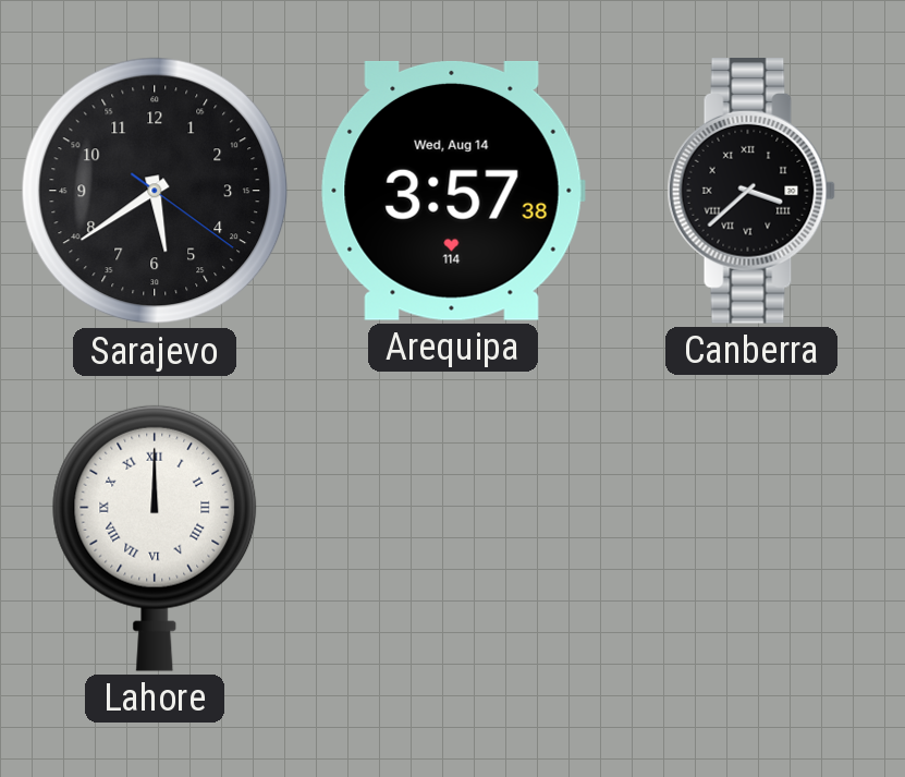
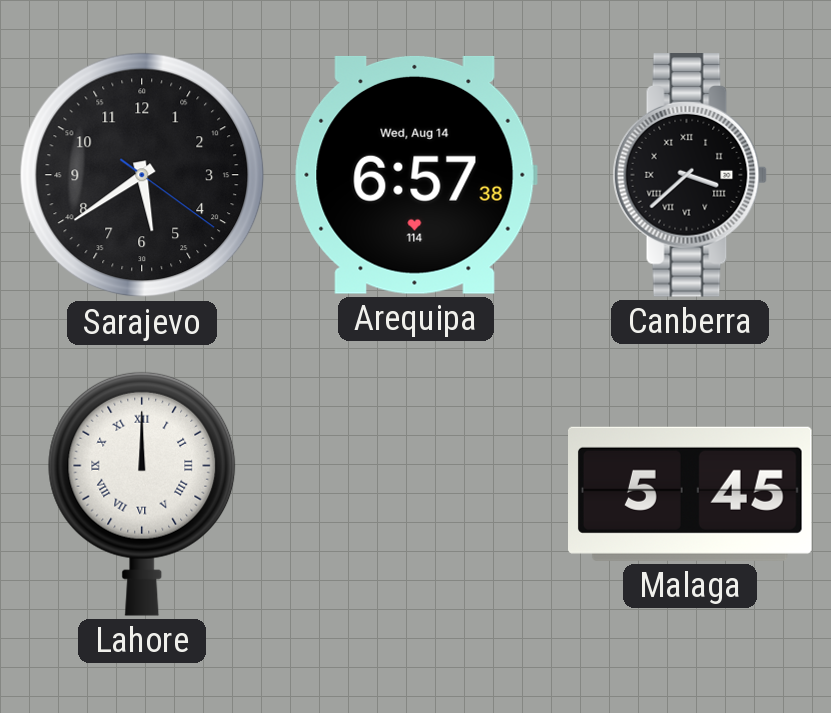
Arequipa: 3:57 -> 6:57 (416, 175)
Malaga: none -> 5:45 (691, 494)
